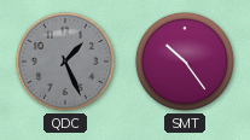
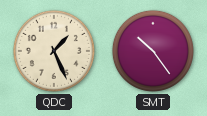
QDC dial: grey -> cream (54, 51)
